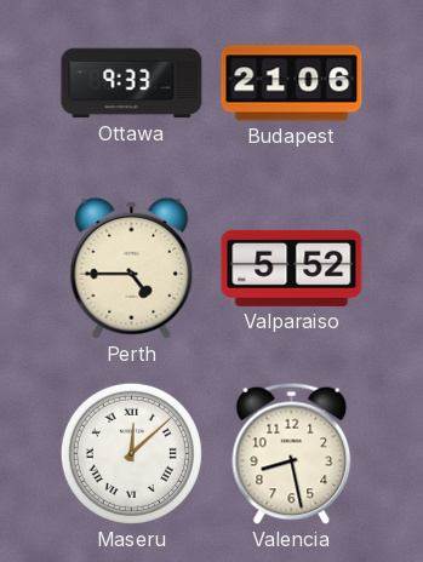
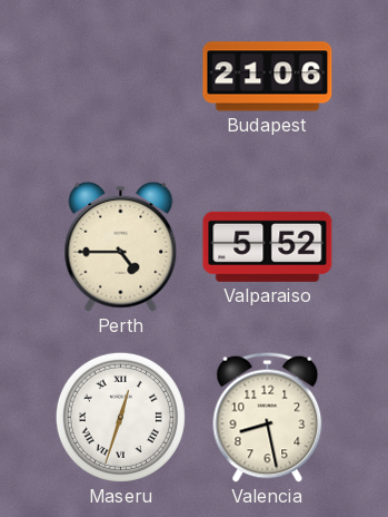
Ottawa: 9:33 -> none (132, 84)
Maseru: 12:08 -> 12:33 (120, 417)
